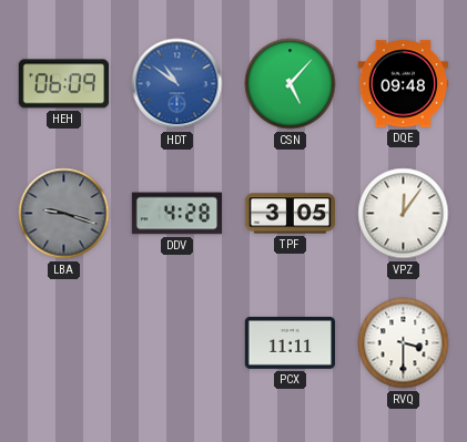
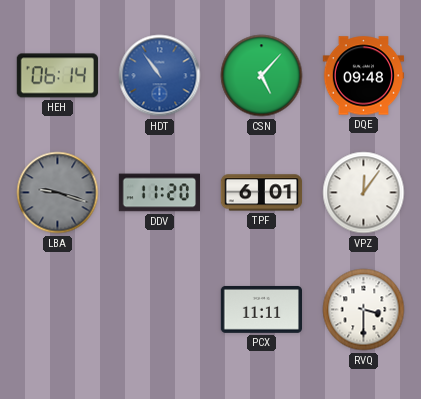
HEH: 06:09 -> 06:14 (57, 76)
HDT: 10:51 -> 10:54 (160, 76)
DDV: 4:28 -> 11:20 (159, 193)
TPF: 3:05 -> 6:01 (262, 193)
